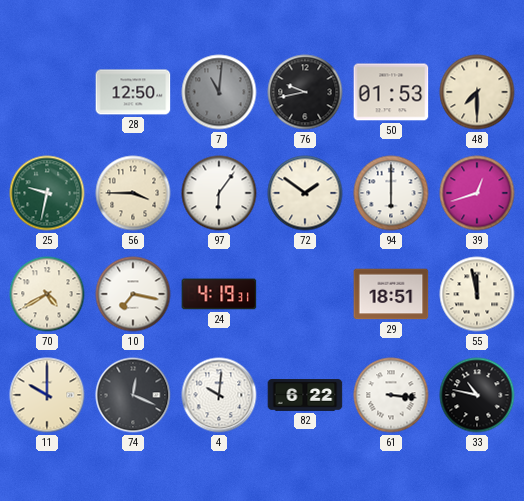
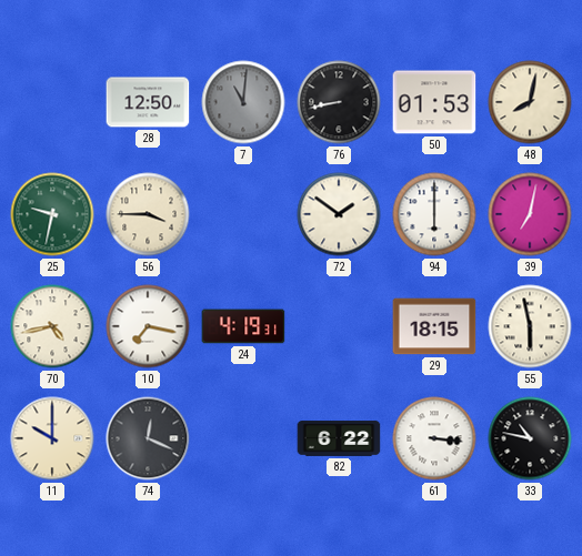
76: 9:43 -> 8:43 (339, 102)
48: 7:30 -> 8:02 (530, 102)
97: 6:06 -> none (219, 193)
39: 12:42 -> 7:02 (530, 214)
70: 4:40 -> 4:43 (52, 326)
29: 18:51 -> 18:15 (434, 326)
55: 11:58 -> 5:58 (530, 326)
4: 10:01 -> none (219, 395)
